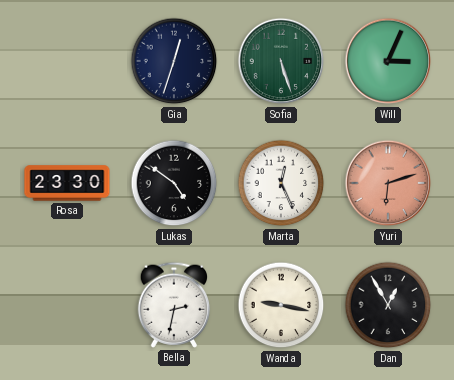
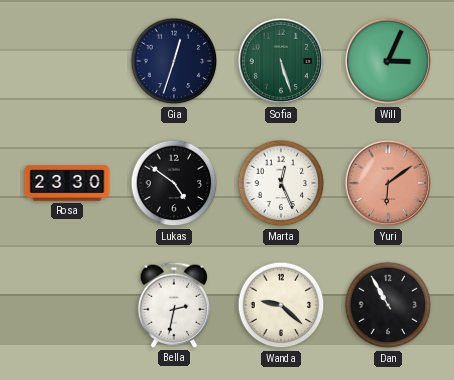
Yuri: 6:12 -> 6:09 (388, 183)
Wanda: 9:17 -> 9:22 (281, 305)
Dan: 12:55 -> 10:55 (388, 305)
